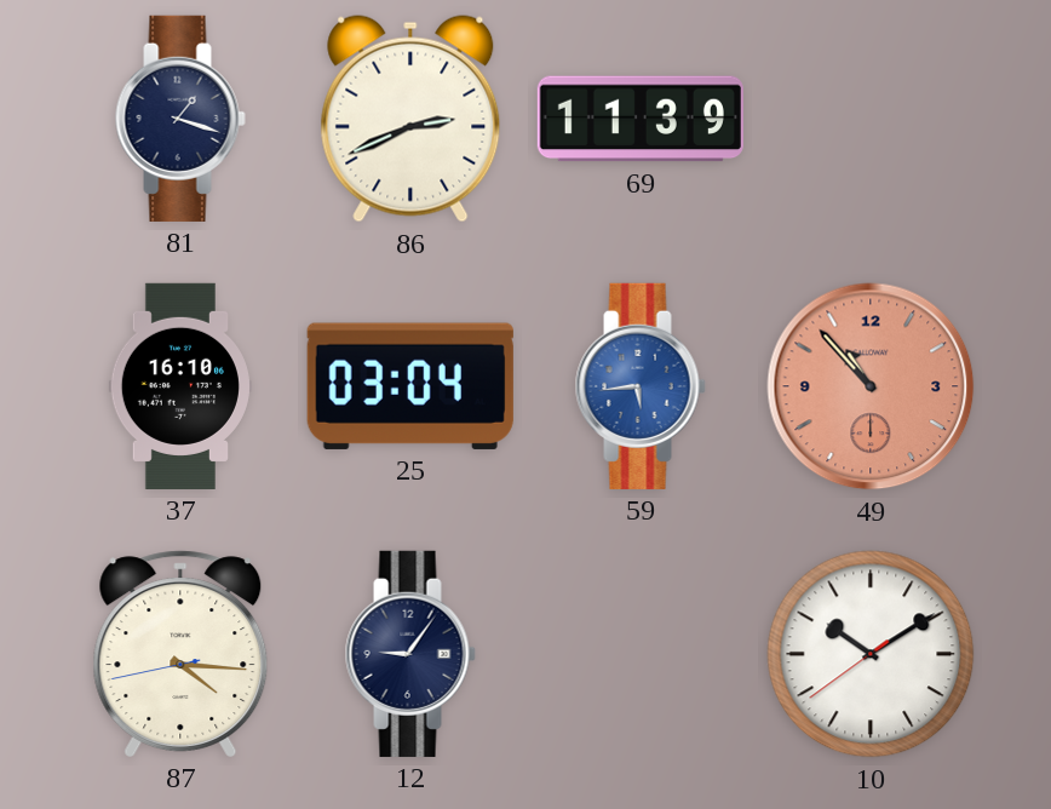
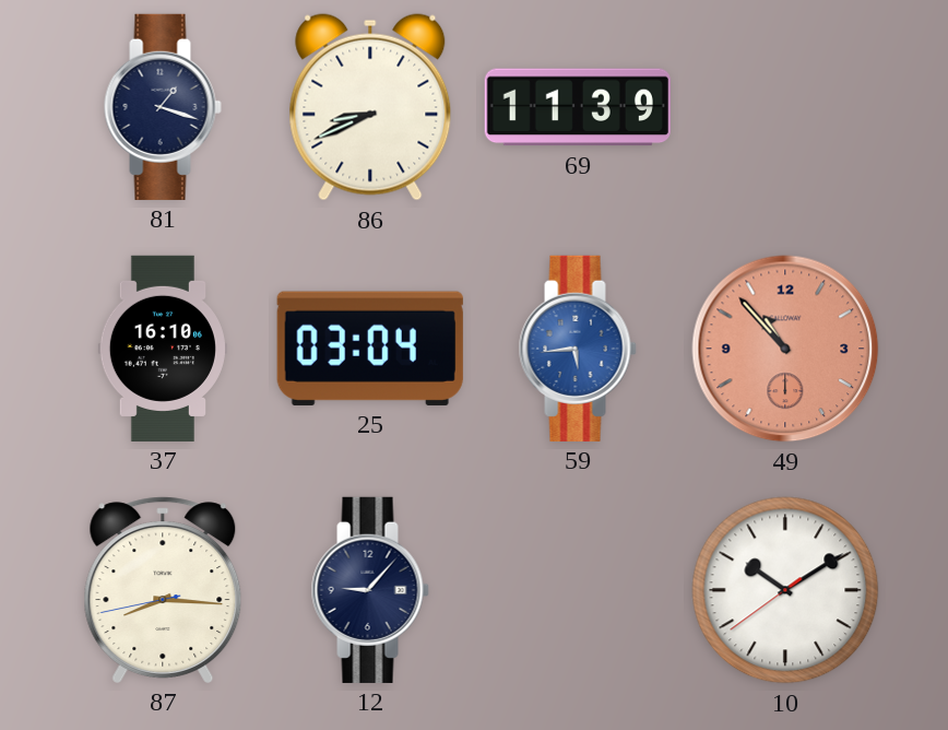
86: 2:41 -> 8:41 (370, 107)
87: 4:15 -> 8:15 (163, 590)
12: 9:06 -> 9:07 (370, 590)
